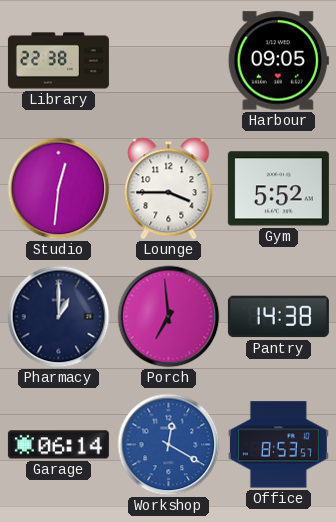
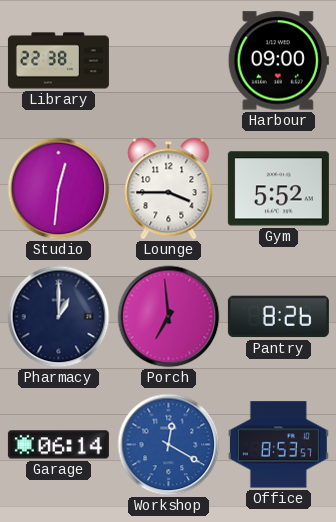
Harbour: 09:05 -> 09:00 (278, 61)
Pantry: 14:38 -> 8:26 (278, 317)
